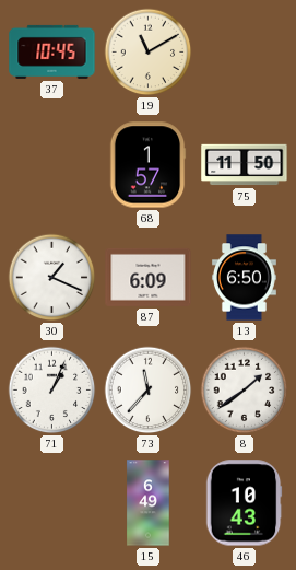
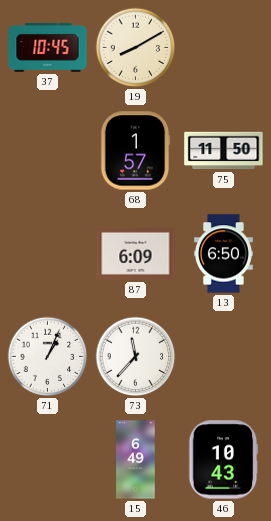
19: 11:10 -> 8:10 (136, 48)
30: 1:19 -> none (52, 278)
8: 1:39 -> none (245, 391)
